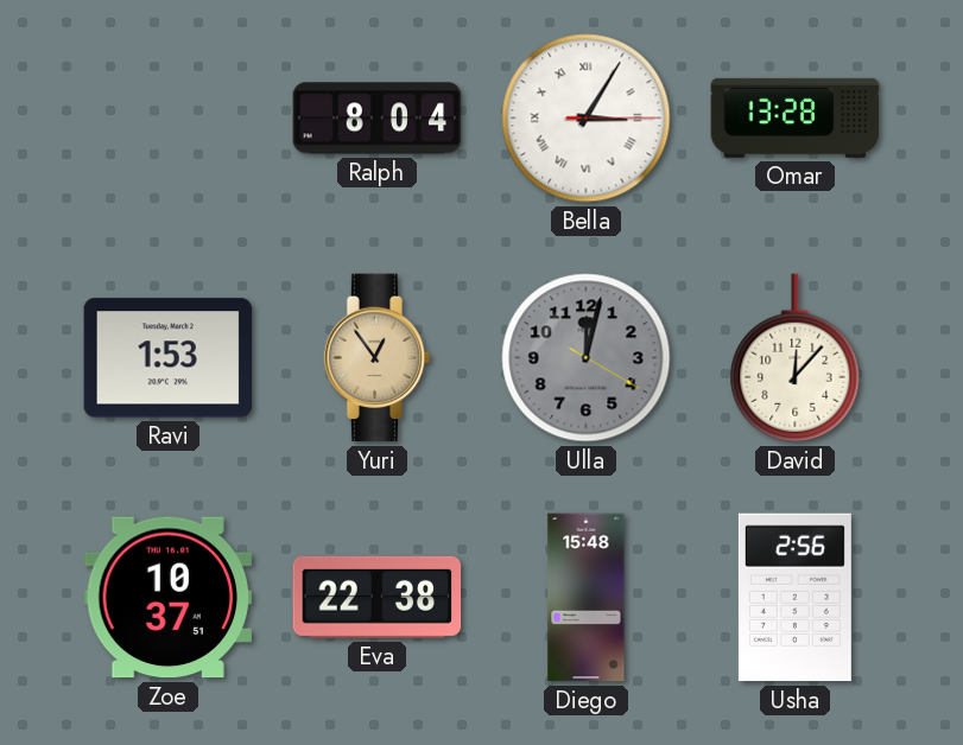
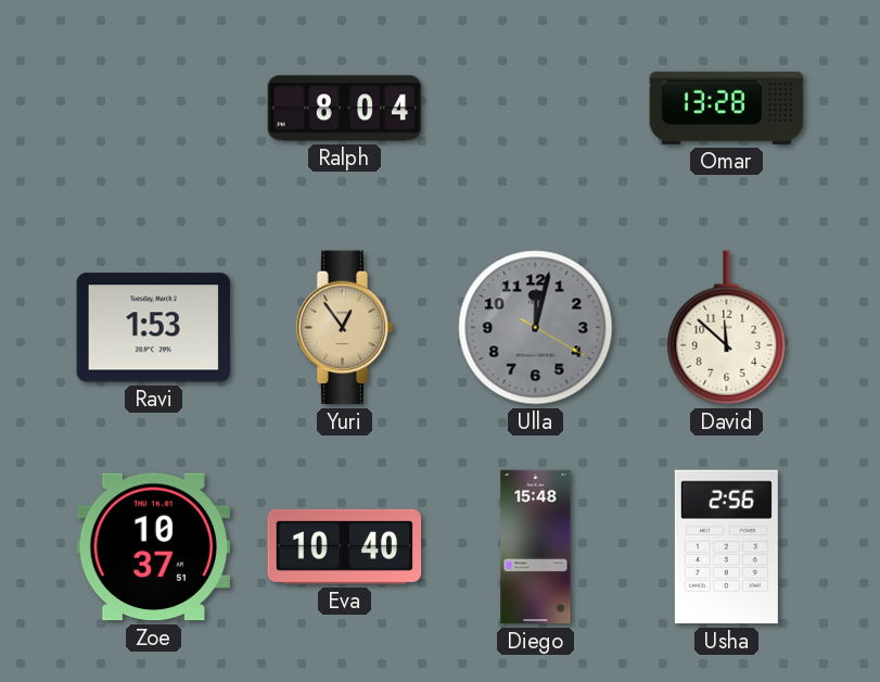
Bella: 3:05 -> none (587, 119)
David: 12:07 -> 11:52 (727, 328)
Eva: 22:38 -> 10:40 (345, 546)
